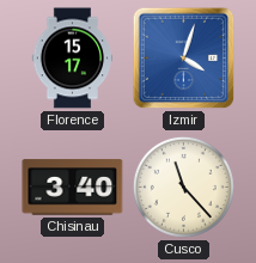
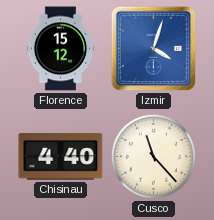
Florence: 15:17 -> 15:12 (60, 49)
Chisinau: 3:40 -> 4:40 (61, 157)
